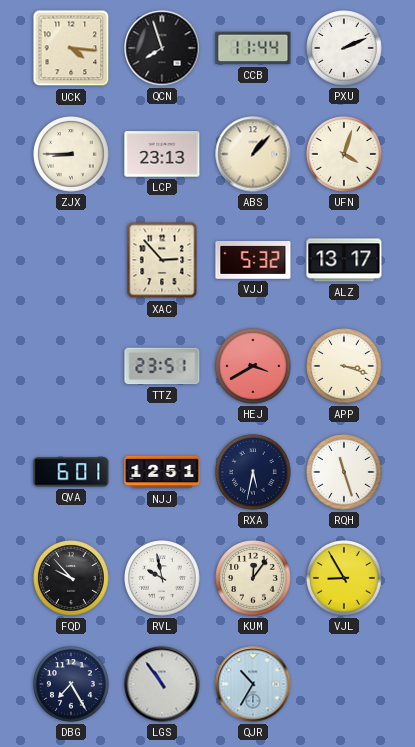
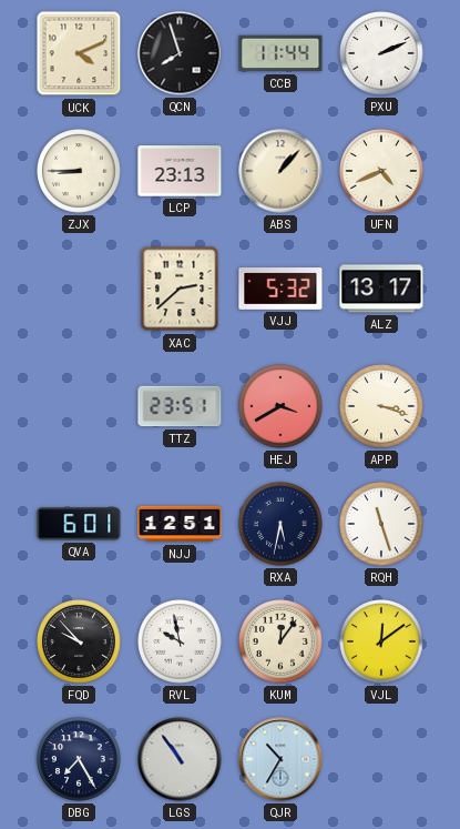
UCK: 4:16 -> 4:11 (79, 53)
UFN: 4:03 -> 4:41 (381, 171)
XAC: 2:53 -> 2:38 (180, 289)
VJL: 8:55 -> 12:09 (381, 641)
